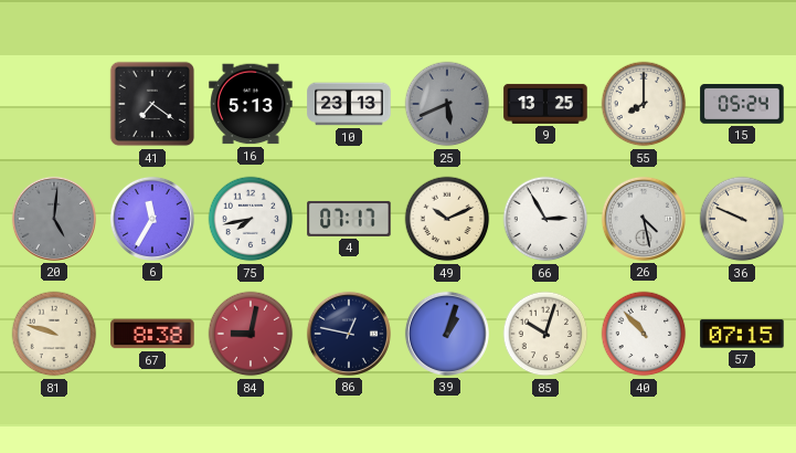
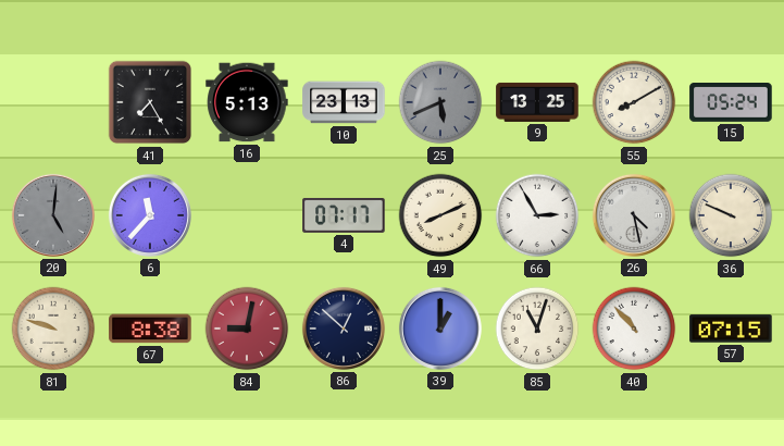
41: 7:21 -> 7:25 (150, 102)
55: 8:00 -> 8:10 (634, 102)
6: 11:35 -> 11:37 (150, 215)
75: 7:43 -> none (251, 219)
49: 10:11 -> 8:11 (440, 215)
86: 12:47 -> 12:52 (344, 329)
39: 1:03 -> 1:00 (440, 329)
85: 10:03 -> 11:03 (537, 329)
